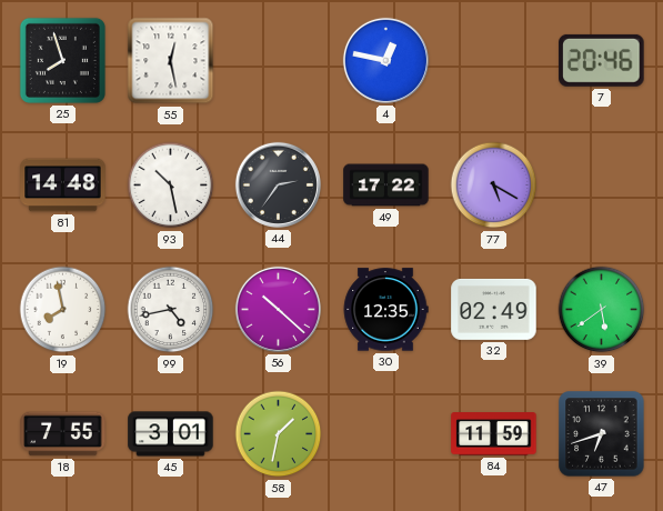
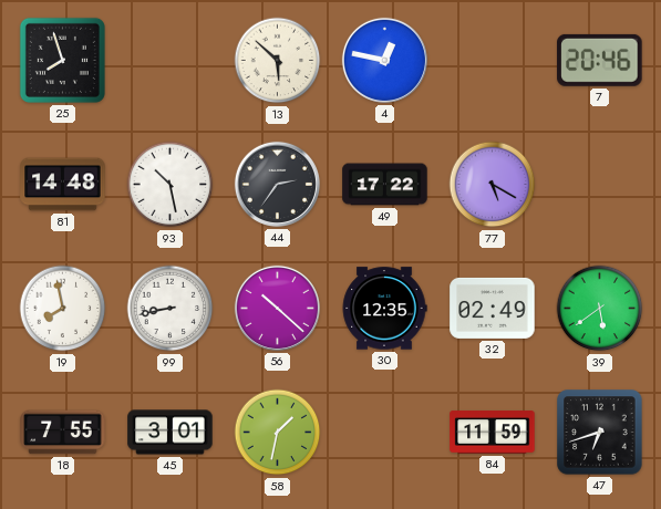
55: 12:28 -> none (171, 61)
13: none -> 5:52 (278, 61)
99: 4:43 -> 8:43 (171, 309)
